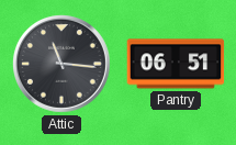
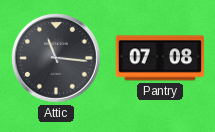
Pantry: 06:51 -> 07:08 (160, 58)
